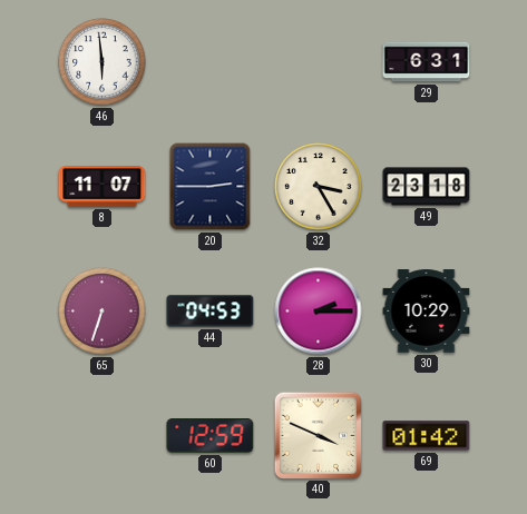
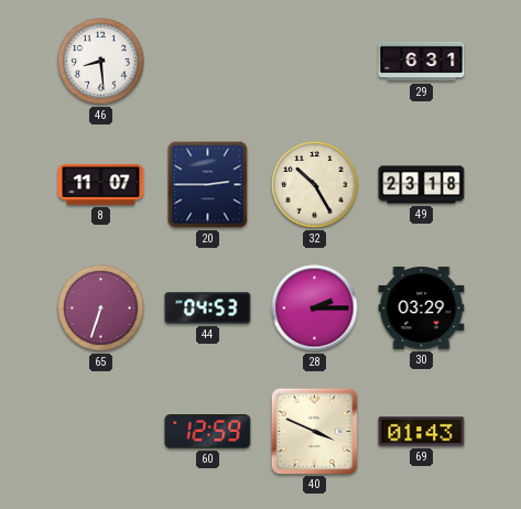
46: 5:59 -> 8:29 (101, 62)
32: 3:25 -> 10:25 (315, 185)
30: 10:29 -> 03:29 (422, 308)
69: 01:42 -> 01:43 (422, 432)
